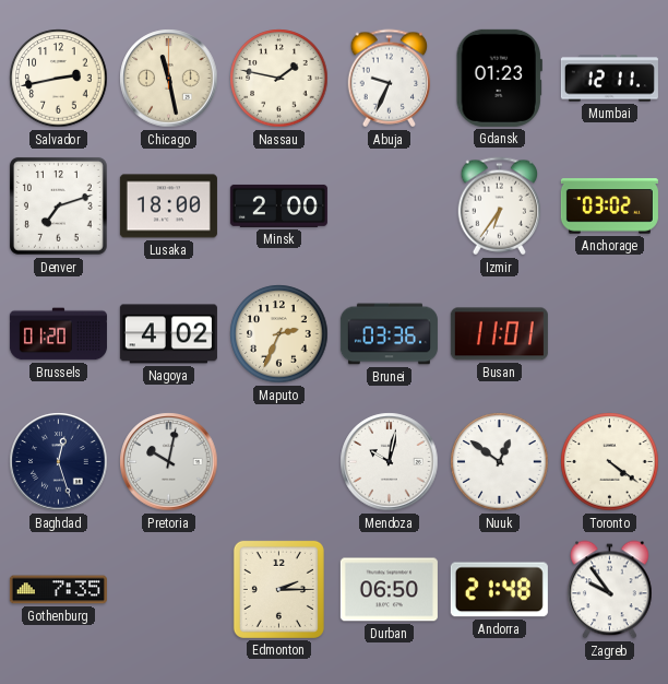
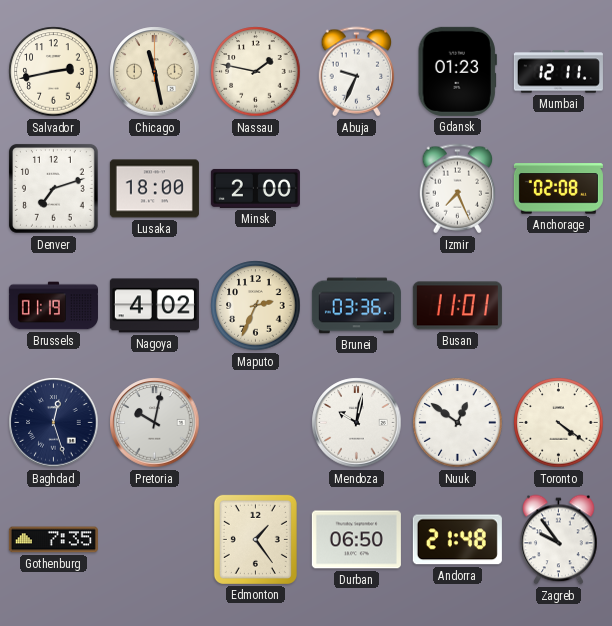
Izmir: 6:36 -> 7:26 (458, 189)
Anchorage: 03:02 -> 02:08 (558, 189)
Brussels: 01:20 -> 01:19 (53, 306)
Edmonton: 2:15 -> 1:24 (255, 539)
